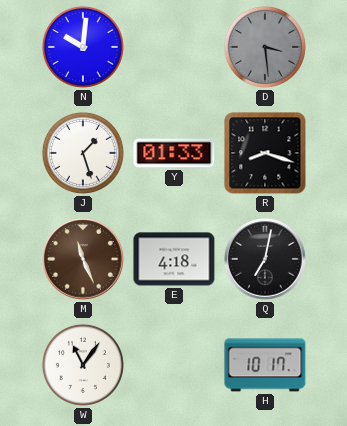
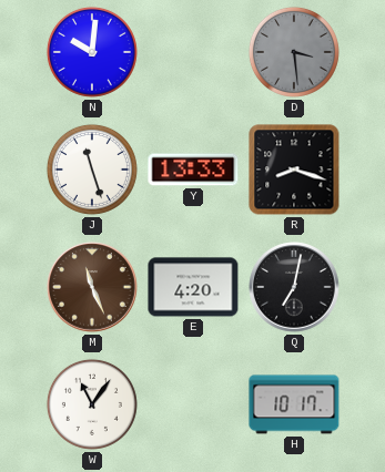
J: 1:27 -> 11:27 (92, 170)
Y: 01:33 -> 13:33 (193, 170)
E: 4:18 -> 4:20 (193, 287)
